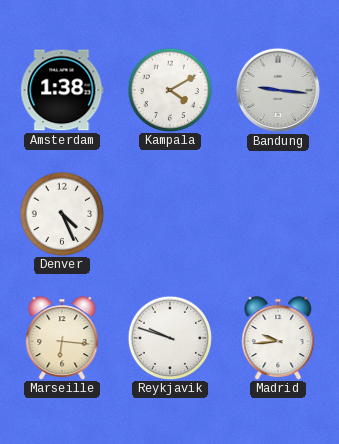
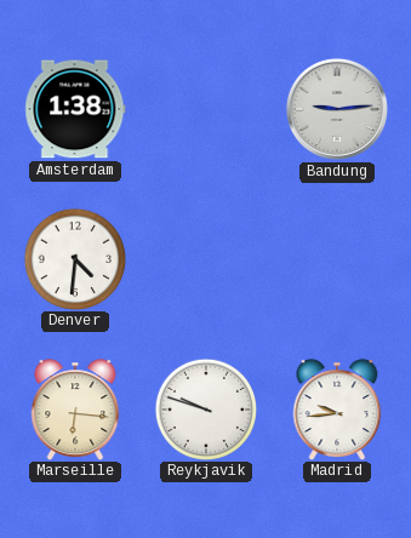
Kampala: 4:10 -> none (169, 89)
Bandung: 9:16 -> 9:14 (337, 109)
Denver: 4:26 -> 4:31 (74, 258)
